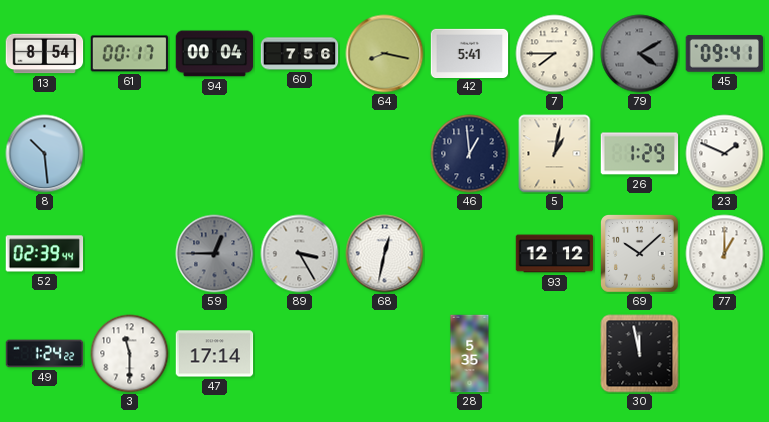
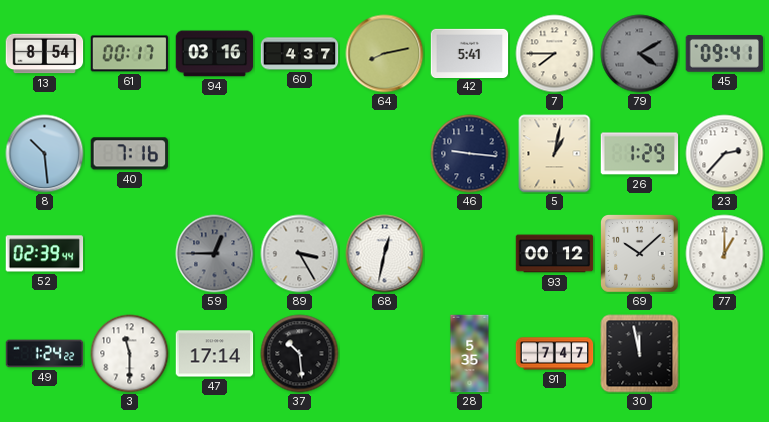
94: 00:04 -> 03:16 (215, 54)
60: 7:56 -> 4:37 (300, 54)
64: 8:17 -> 8:13 (385, 54)
40: none -> 7:16 (129, 154)
46: 12:59 -> 9:16 (470, 154)
23: 1:49 -> 2:37 (725, 154)
93: 12:12 -> 00:12 (555, 254)
37: none -> 10:29 (300, 354)
91: none -> 7:47 (555, 354)
